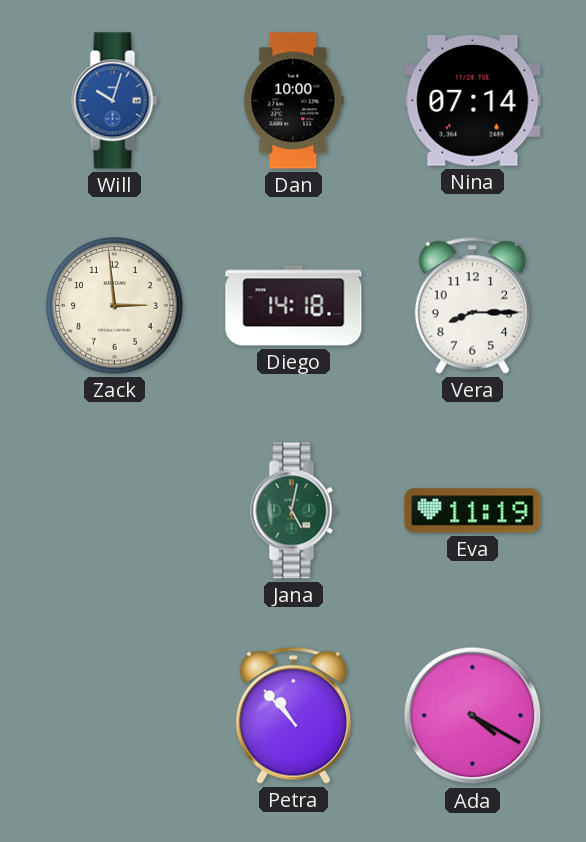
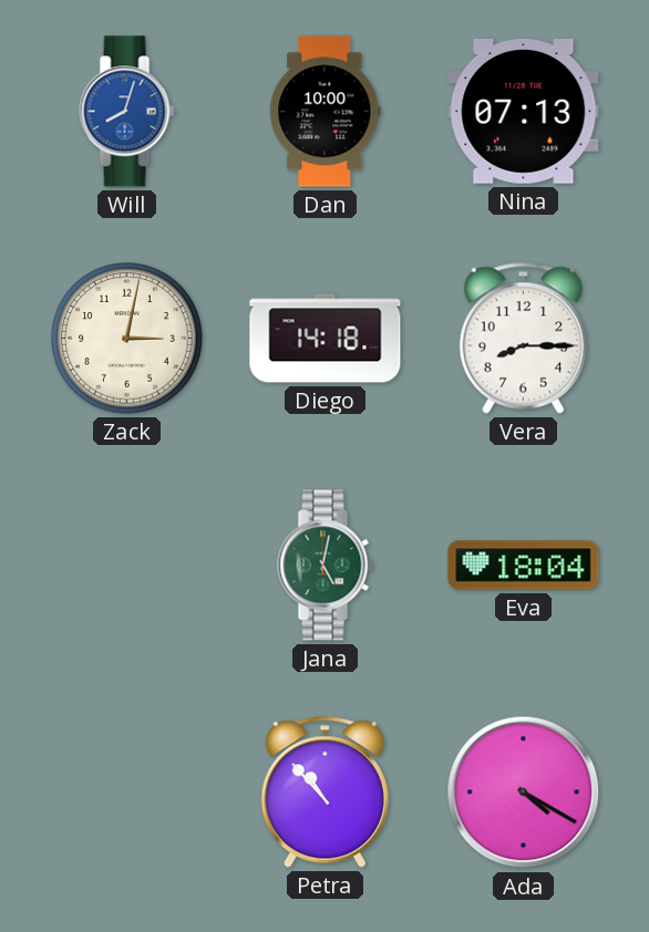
Will: 10:03 -> 8:03 (127, 112)
Nina: 07:14 -> 07:13 (524, 112)
Zack: 2:59 -> 3:02 (127, 339)
Eva: 11:19 -> 18:04 (524, 566)
